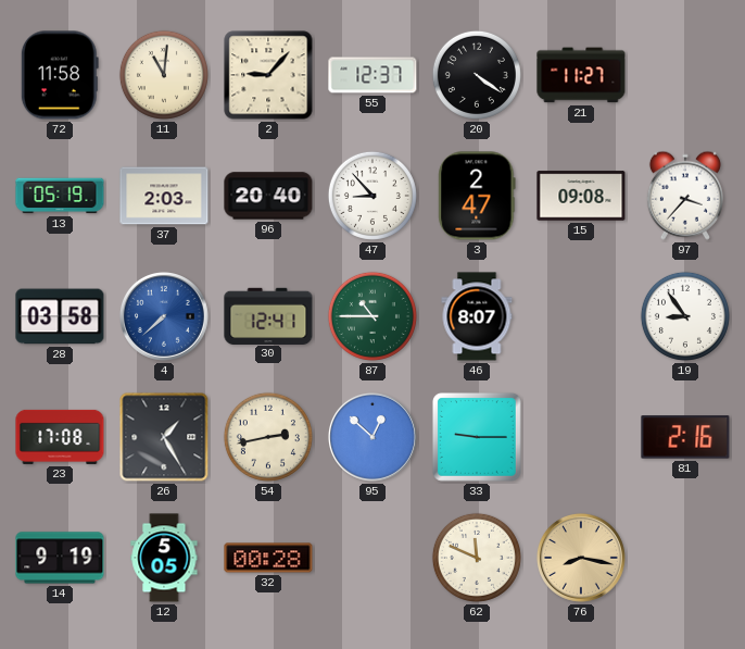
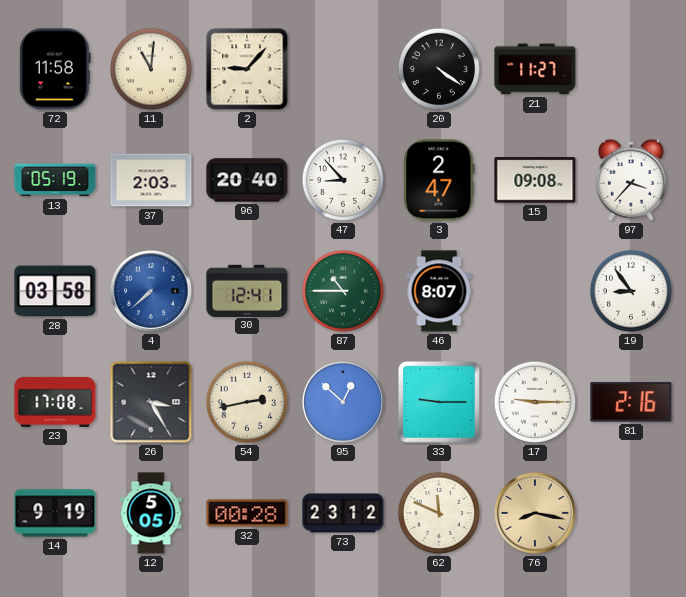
55: 12:37 -> none (372, 75)
26: 1:25 -> 3:25 (151, 402)
17: none -> 9:15 (535, 402)
73: none -> 23:12 (343, 513)
